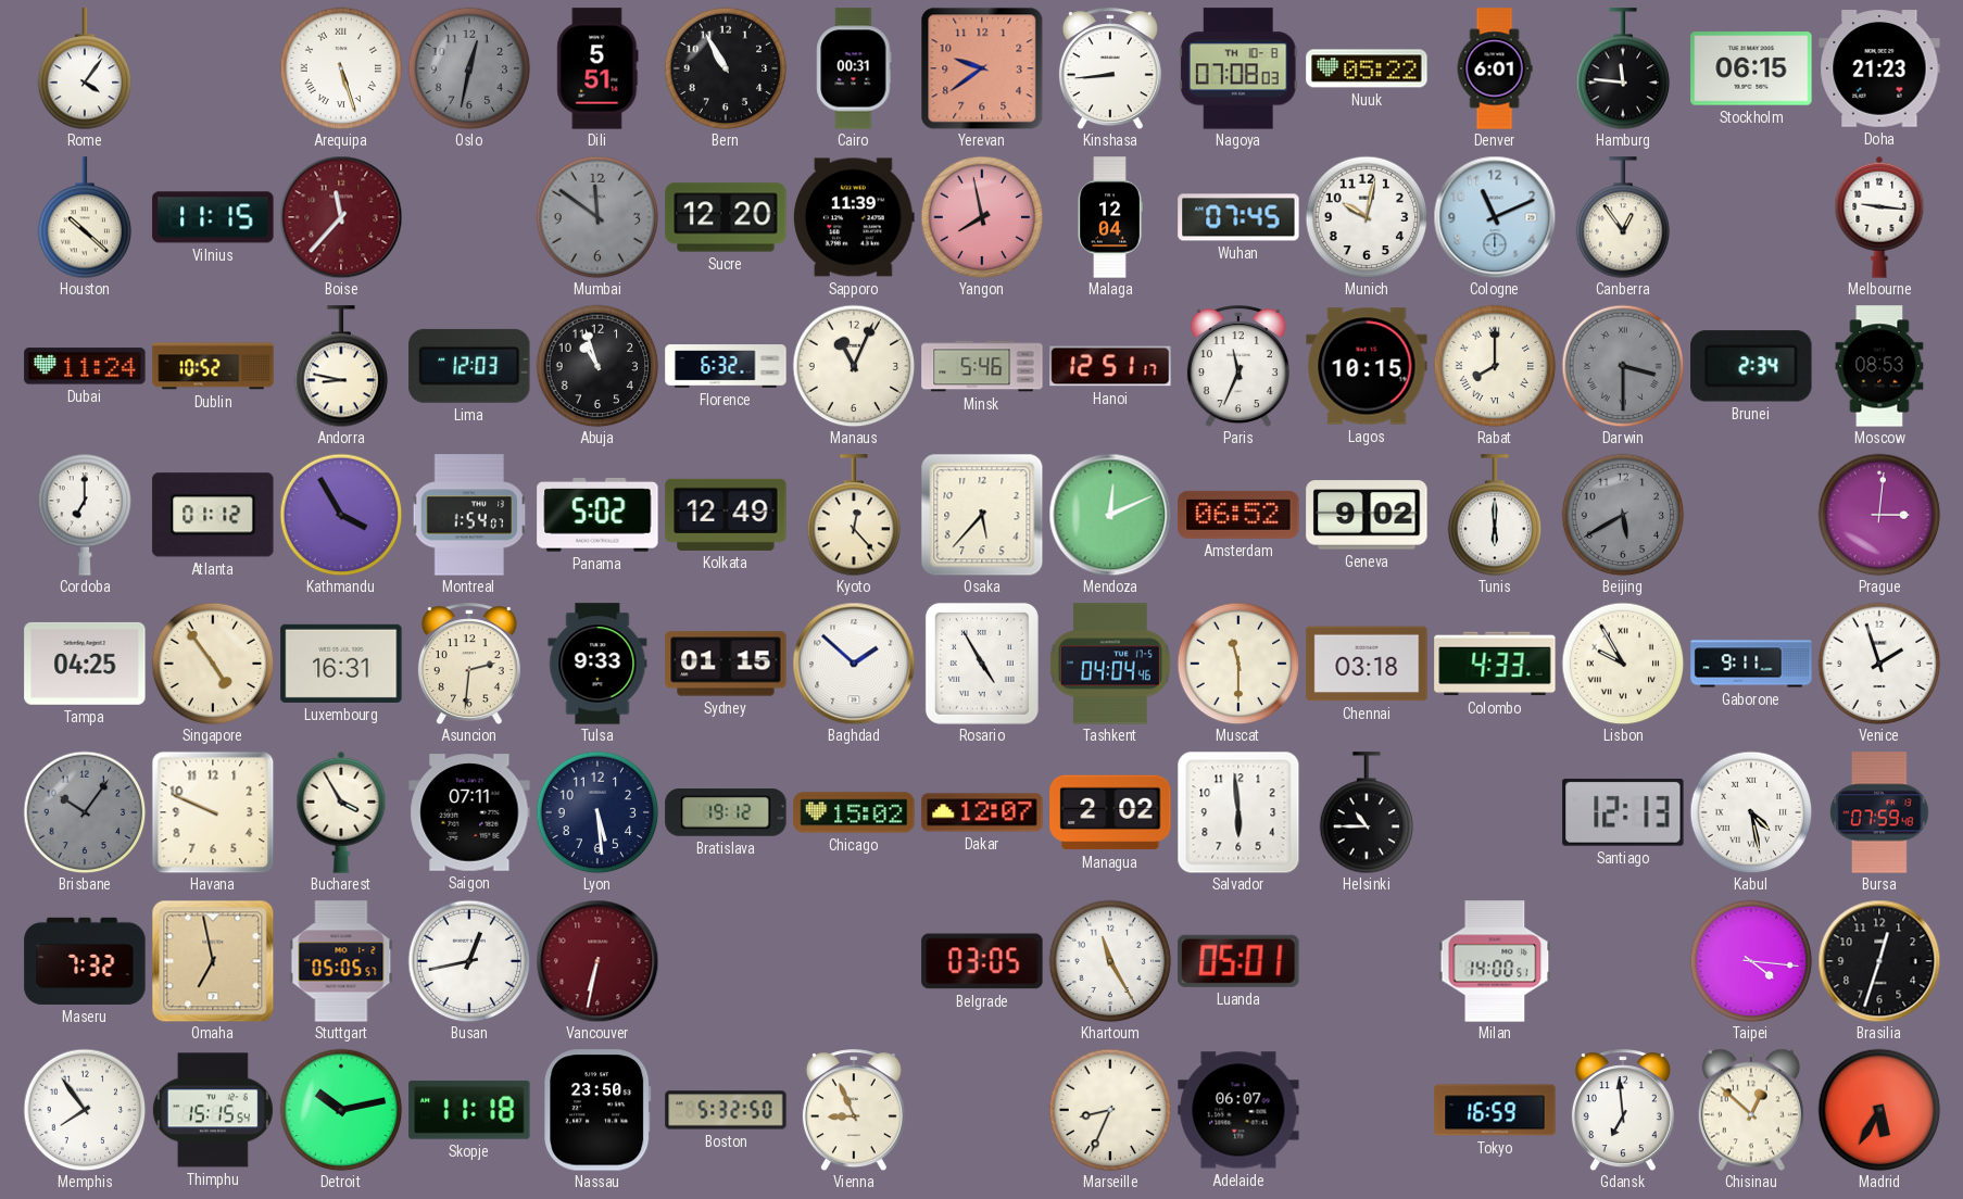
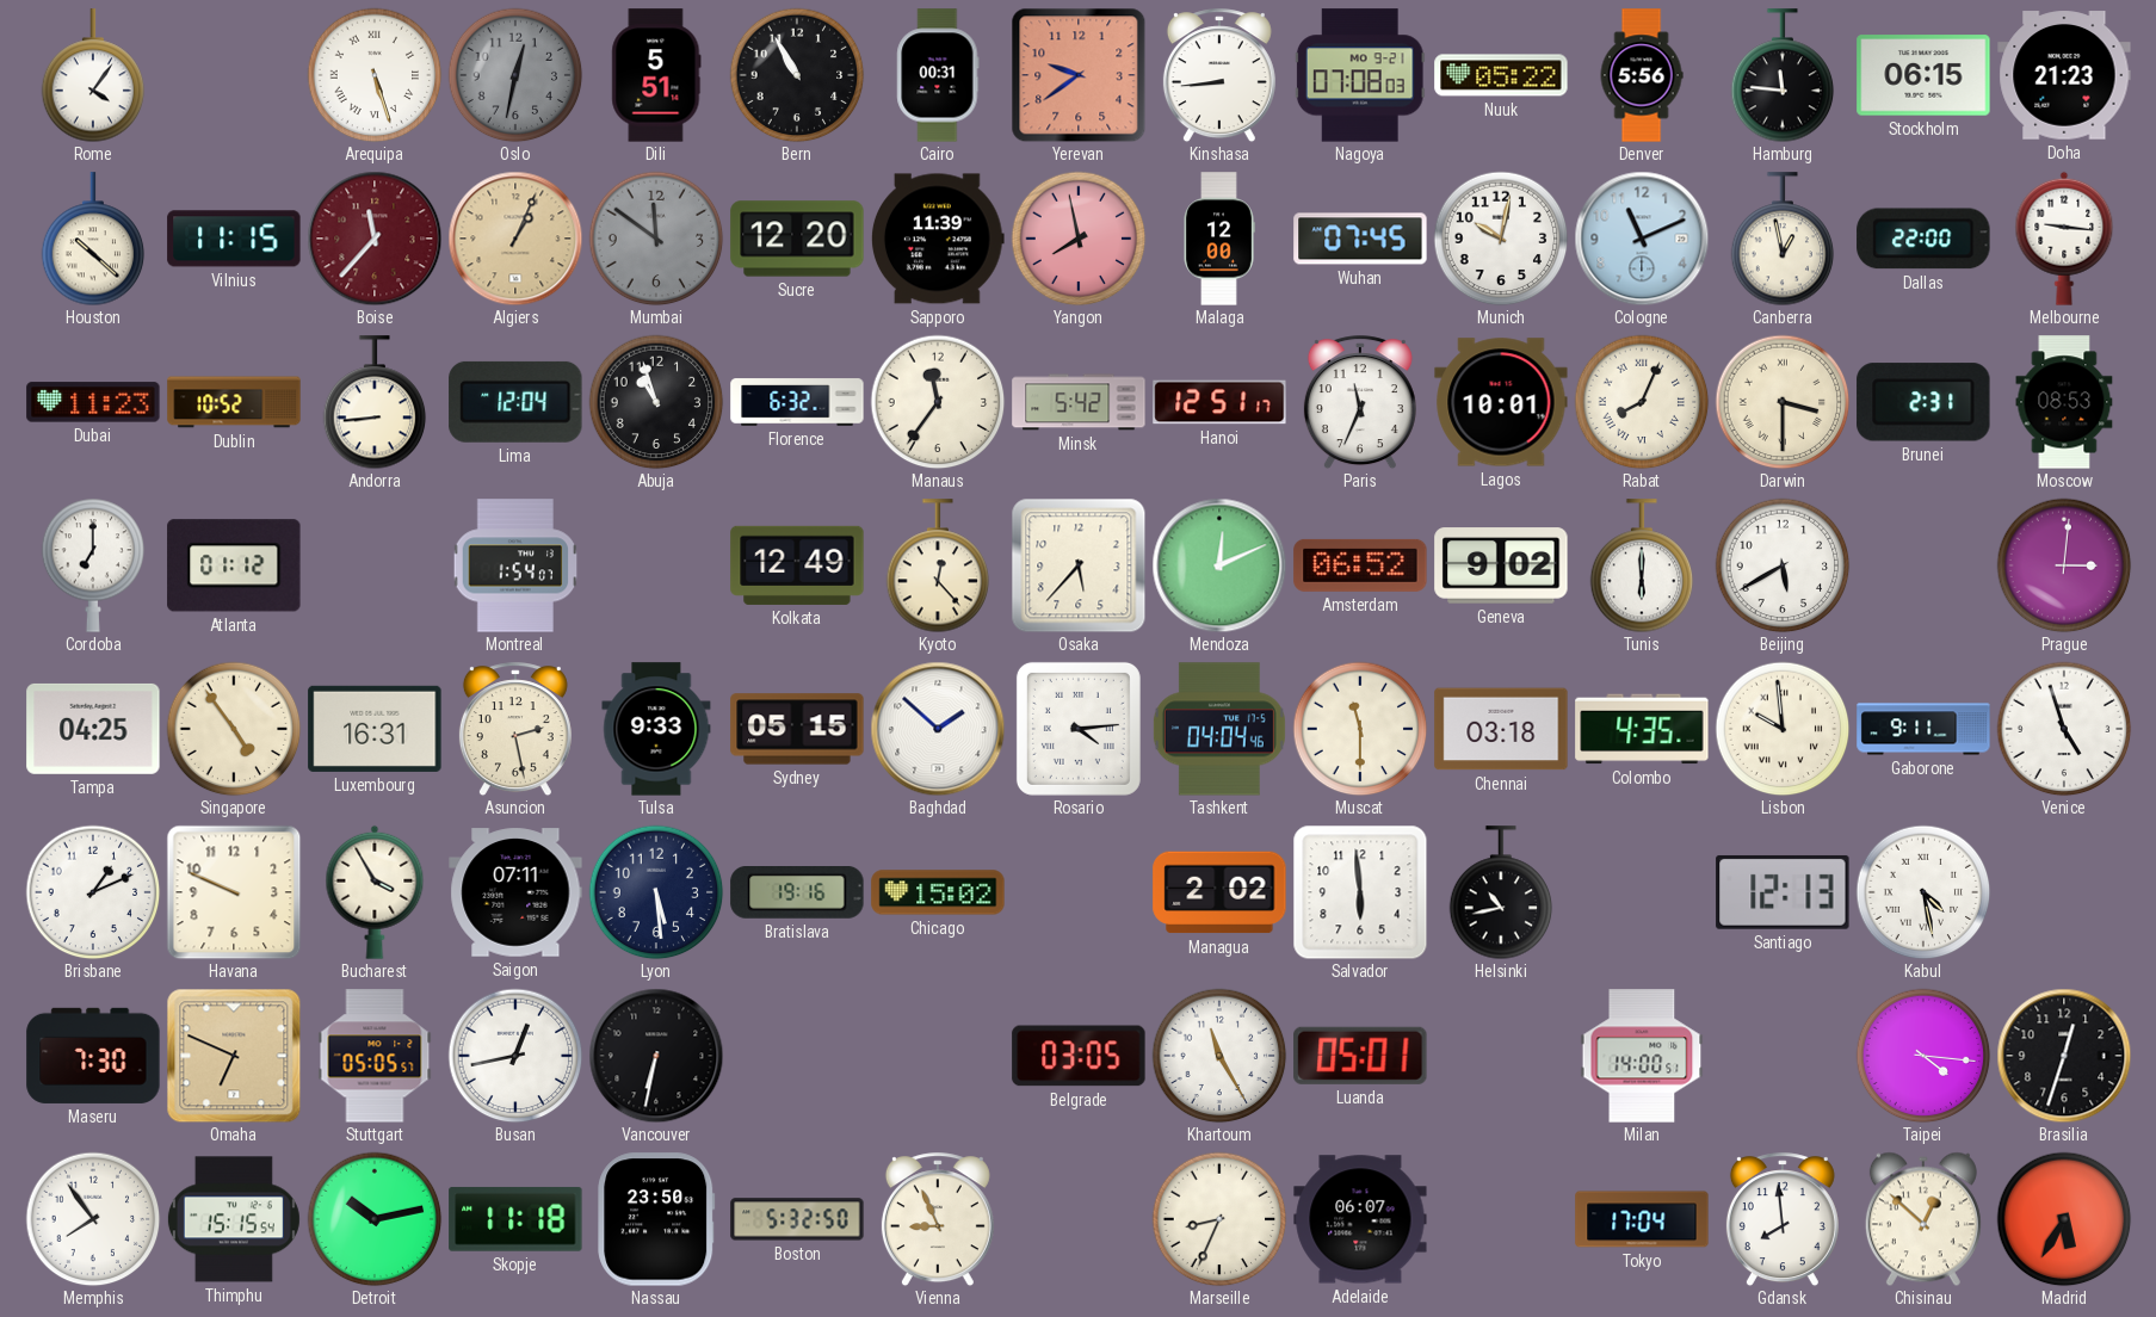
Nagoya date: TH 10-8 -> MO 9-21 (1360, 75)
Denver: 6:01 -> 5:56 (1642, 75)
Algiers: none -> 1:04 (515, 239)
Malaga: 12:04 -> 12:00 (1219, 239)
Canberra: 12:54 -> 12:58 (1783, 239)
Dallas: none -> 22:00 (1923, 239)
Dubai: 11:24 -> 11:23 (93, 402)
Andorra: 8:47 -> 8:44 (375, 402)
Lima: 12:03 -> 12:04 (515, 402)
Manaus: 11:04 -> 11:36 (938, 402)
Minsk: 5:46 -> 5:42 (1079, 402)
Lagos: 10:15 -> 10:01 (1501, 402)
Rabat: 8:00 -> 8:04 (1642, 402)
Darwin dial: grey -> cream (1783, 402)
Brunei: 2:34 -> 2:31 (1923, 402)
Kathmandu: 3:55 -> none (341, 515)
Panama: 5:02 -> none (597, 515)
Beijing dial: grey -> white (1783, 565)
Asuncion: 2:31 -> 2:28 (515, 729)
Sydney: 01:15 -> 05:15 (797, 729)
Rosario: 4:55 -> 4:14 (1079, 729)
Colombo: 4:33 -> 4:35 (1642, 729)
Lisbon: 9:55 -> 9:59 (1783, 729)
Venice: 1:57 -> 4:57 (2064, 729)
Brisbane: 10:06 -> 1:11 (93, 892)
Brisbane dial: grey -> white (93, 892)
Bratislava: 19:12 -> 19:16 (797, 894)
Dakar: 12:07 -> none (982, 812)
Helsinki: 10:45 -> 10:43 (1501, 892)
Bursa: 07:59 -> none (1879, 812)
Maseru: 7:32 -> 7:30 (93, 1056)
Omaha: 6:58 -> 6:49 (234, 1056)
Vancouver dial: burgundy -> black (656, 1056)
Tokyo: 16:59 -> 17:04 (1642, 1219)
Gdansk: 6:59 -> 7:59 (1783, 1219)
